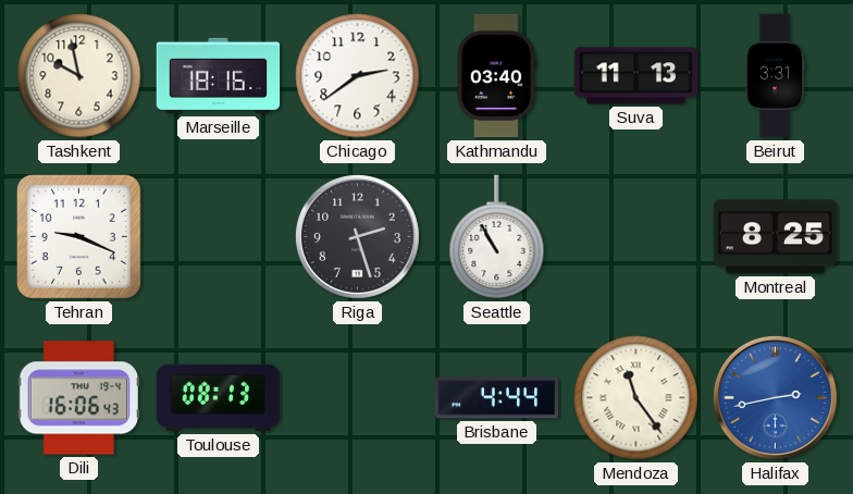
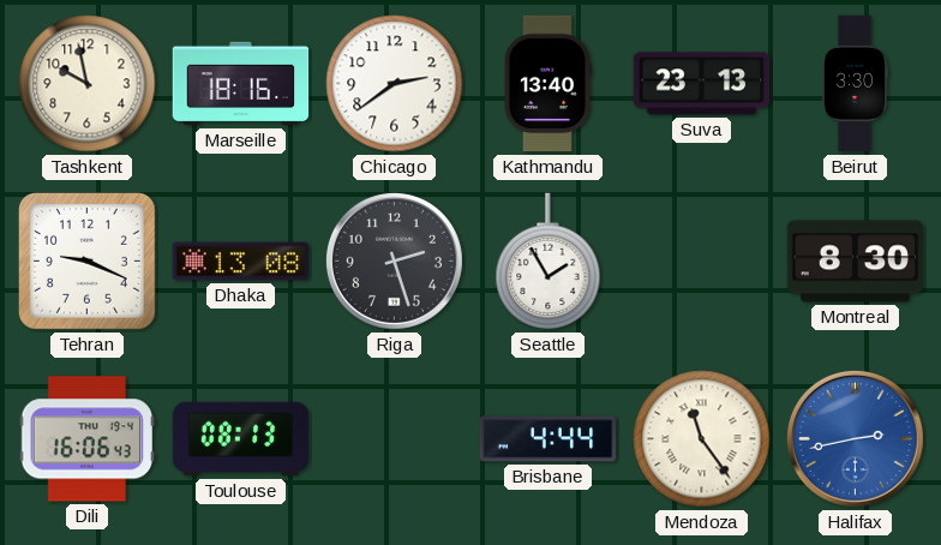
Kathmandu: 03:40 -> 13:40 (547, 84)
Suva: 11:13 -> 23:13 (702, 84)
Beirut: 3:31 -> 3:30 (855, 84)
Dhaka: none -> 13:08 (241, 262)
Seattle: 10:55 -> 1:55 (549, 262)
Montreal: 8:25 -> 8:30 (856, 262)
